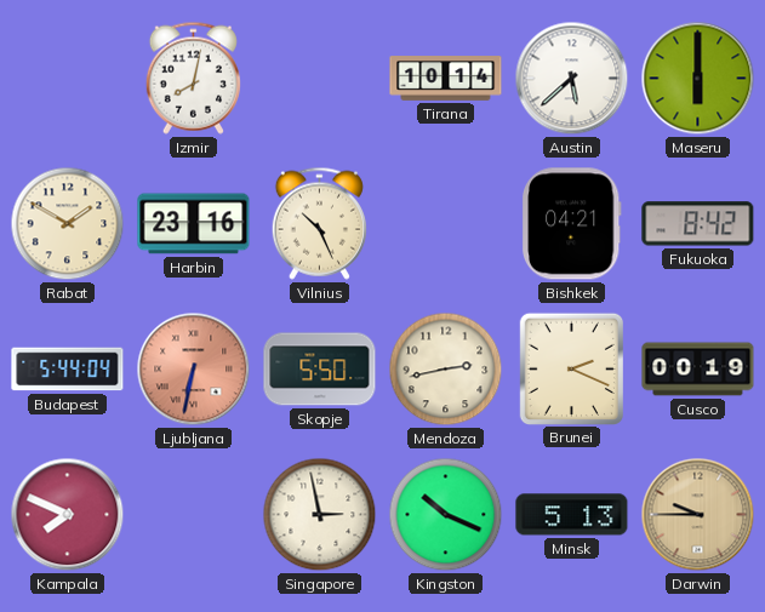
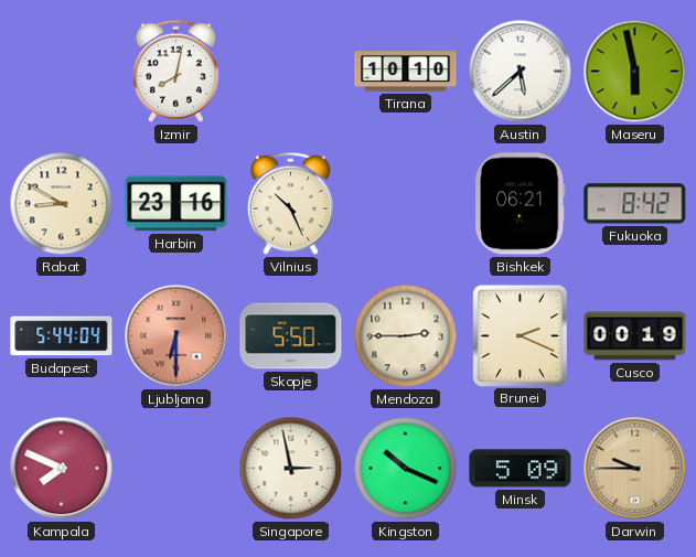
Tirana: 10:14 -> 10:10 (406, 72)
Maseru: 6:00 -> 5:58 (635, 72)
Rabat: 1:50 -> 8:50 (62, 204)
Bishkek: 04:21 -> 06:21 (521, 204)
Ljubljana: 6:32 -> 6:30 (176, 336)
Mendoza: 2:43 -> 2:45 (406, 336)
Minsk: 5:13 -> 5:09 (521, 469)
